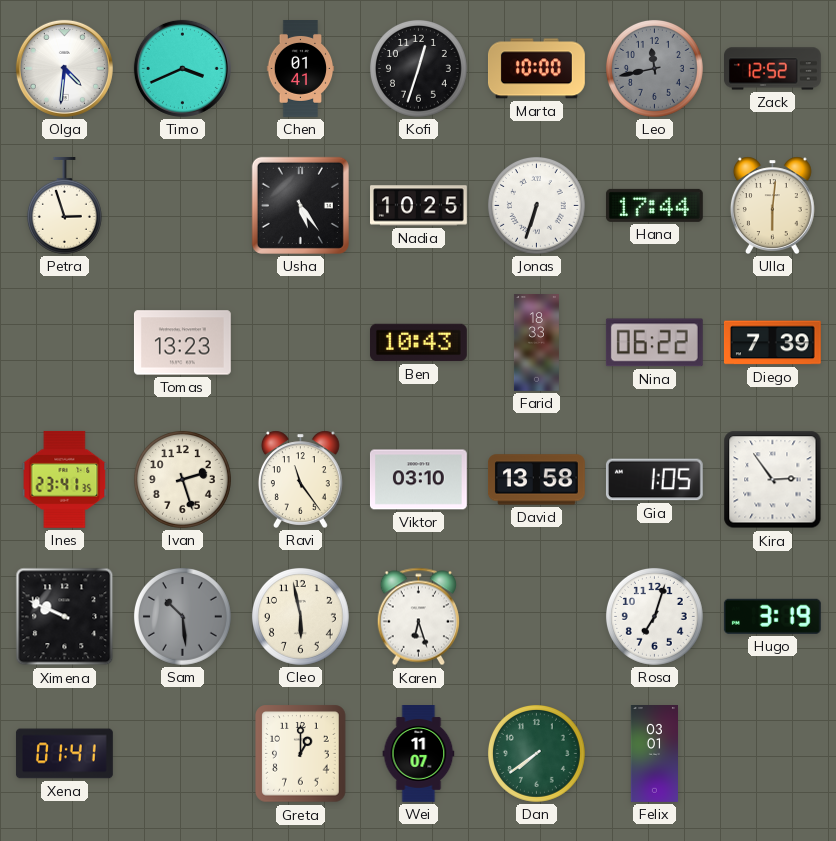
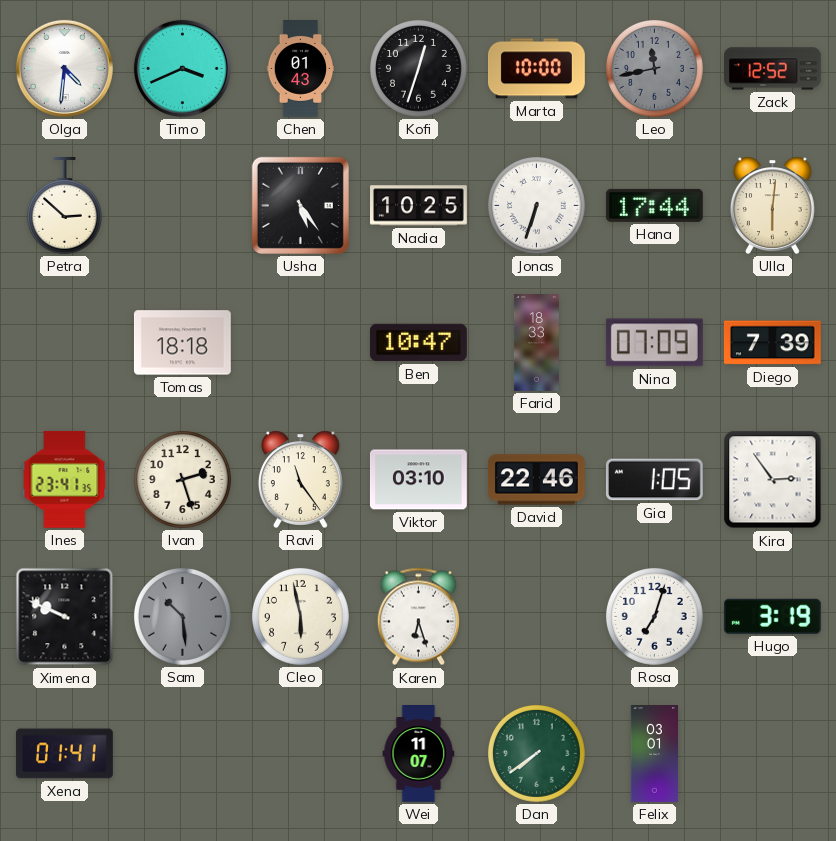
Chen: 01:41 -> 01:43 (301, 69)
Petra: 2:57 -> 2:52 (64, 206)
Tomas: 13:23 -> 18:18 (182, 343)
Ben: 10:43 -> 10:47 (418, 343)
Nina: 06:22 -> 07:09 (654, 343)
David: 13:58 -> 22:46 (537, 480)
Greta: 1:00 -> none (301, 754)
